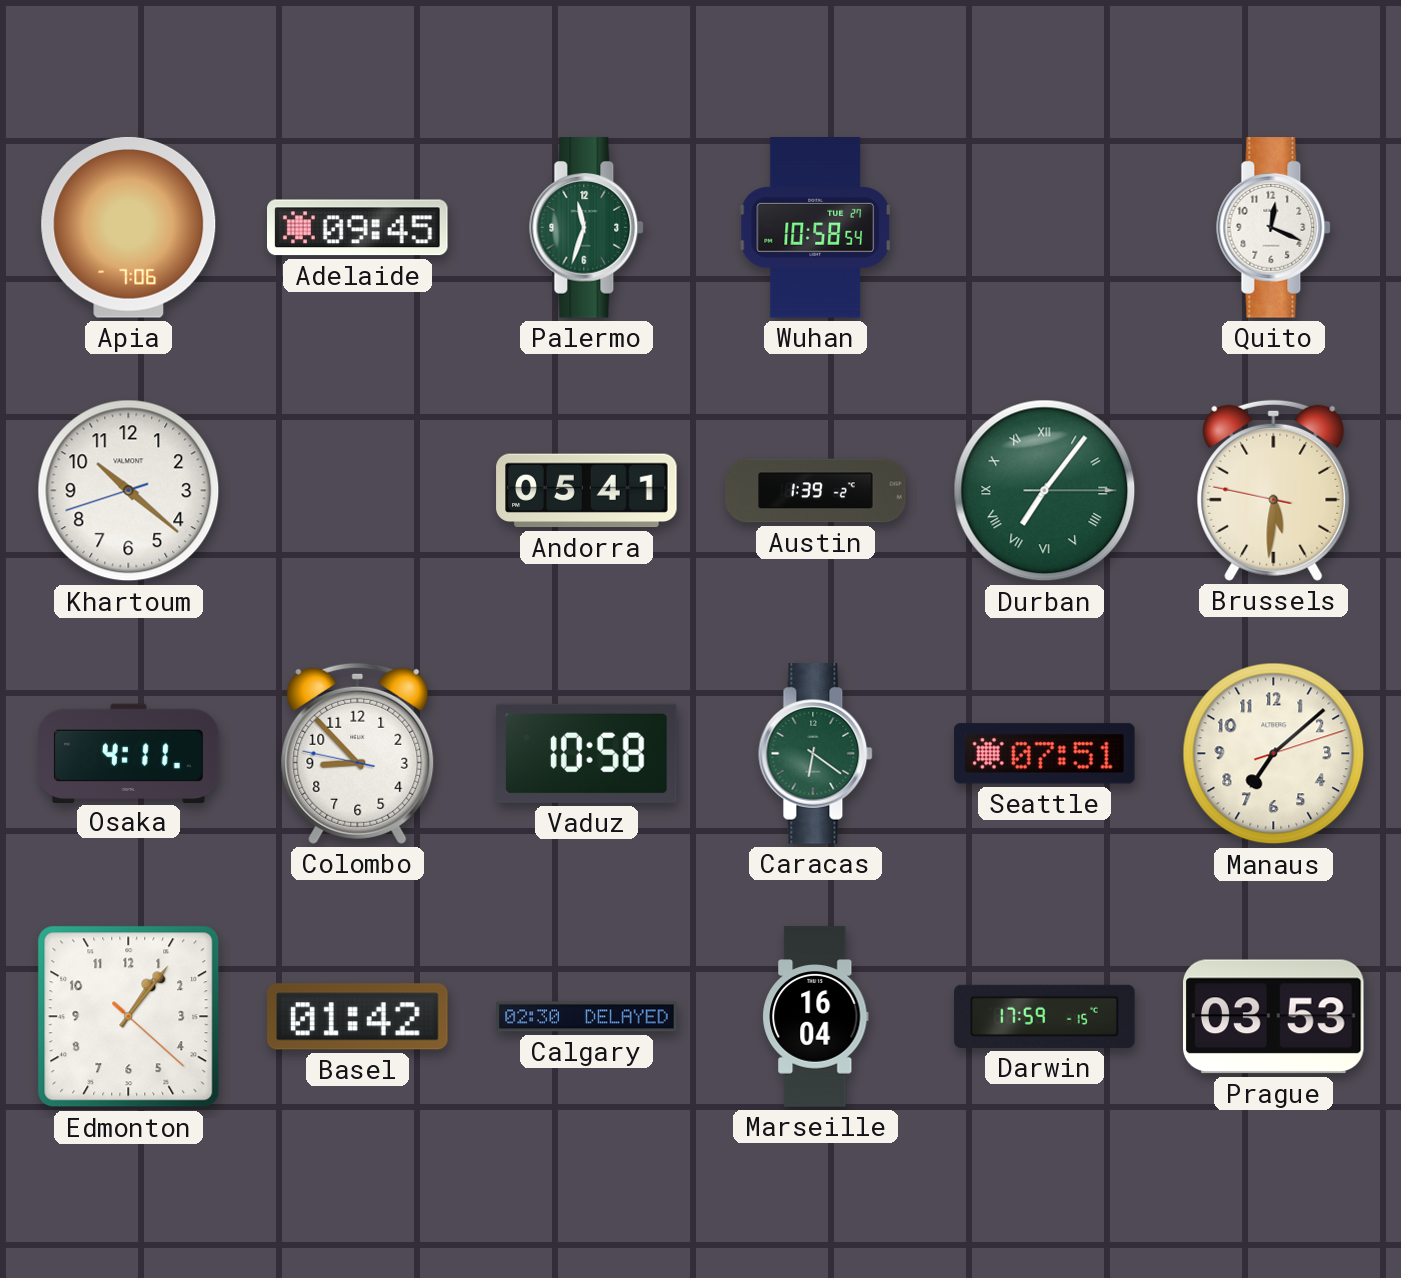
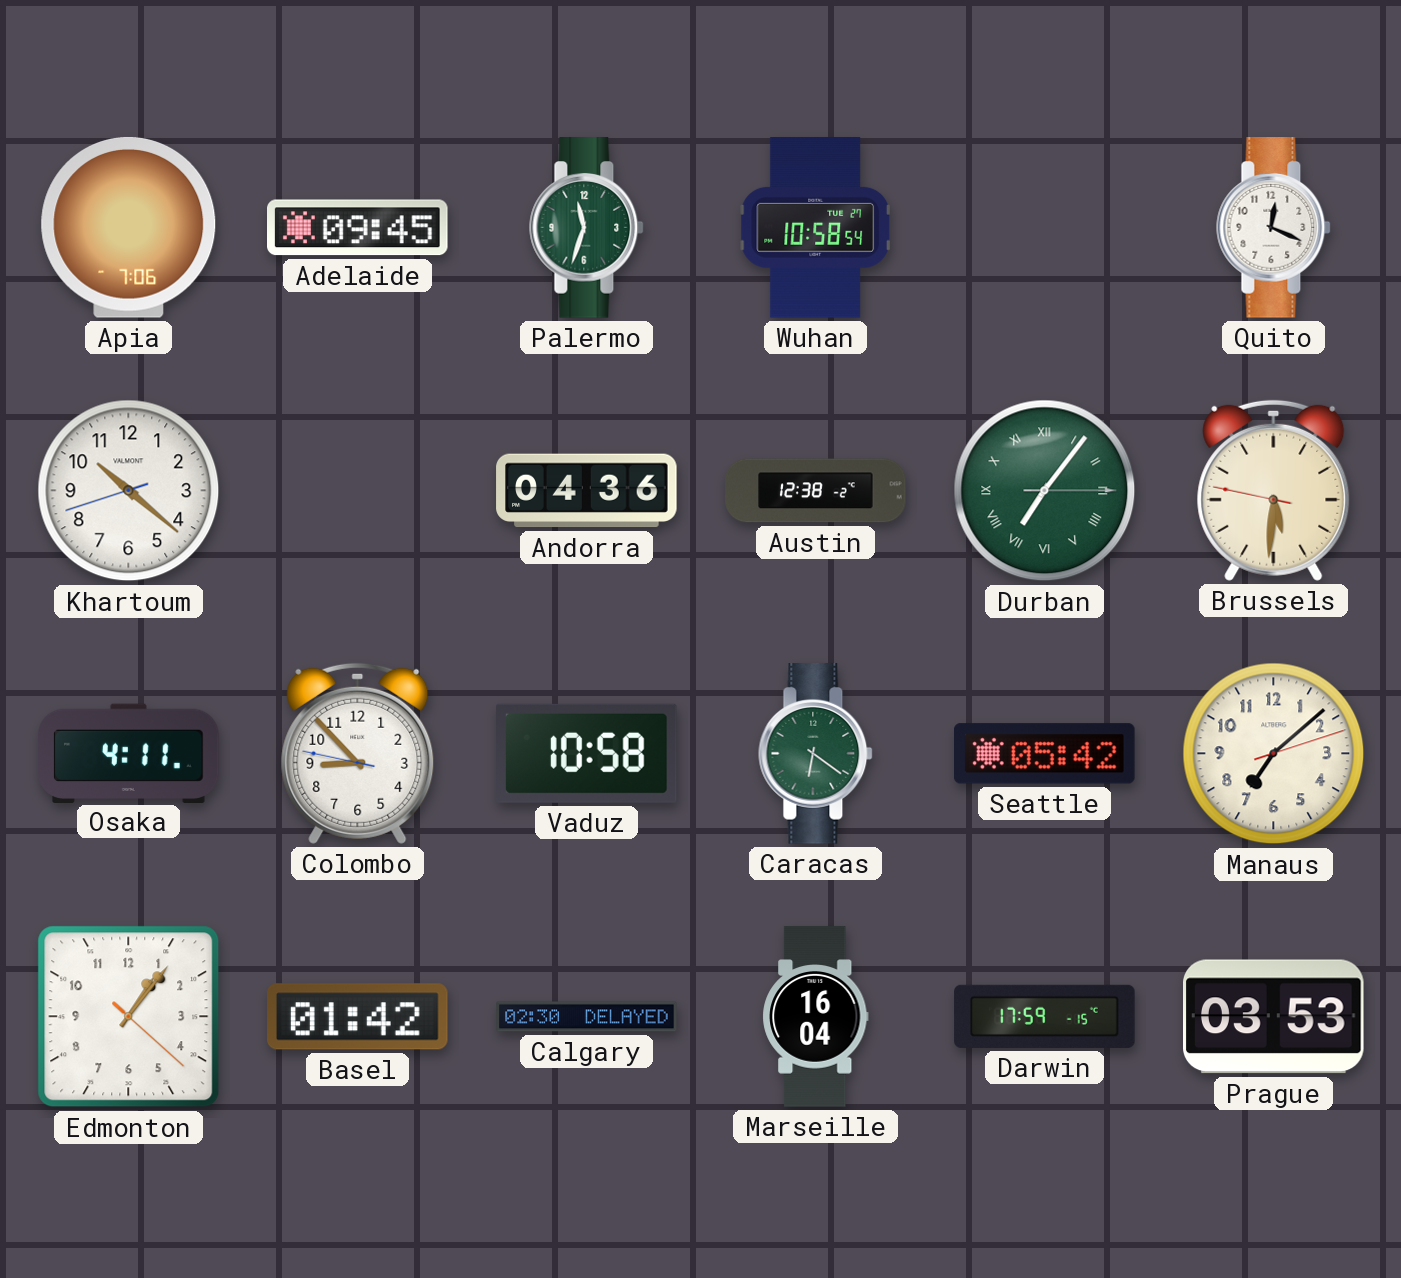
Andorra: 05:41 -> 04:36 (587, 491)
Austin: 1:39 -> 12:38 (816, 491)
Seattle: 07:51 -> 05:42 (1045, 754)
